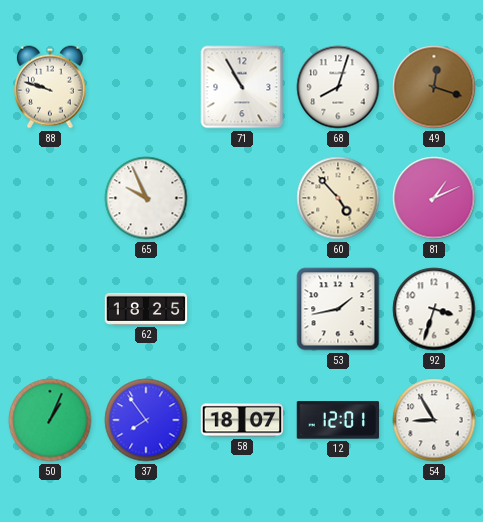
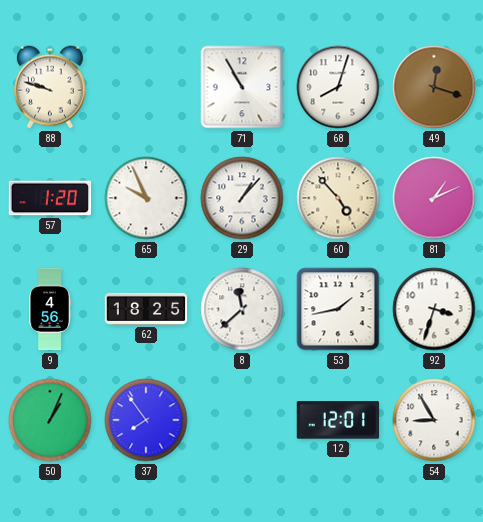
57: none -> 1:20 (50, 198)
29: none -> 1:07 (242, 198)
9: none -> 4:56 (49, 309)
8: none -> 11:38 (242, 309)
58: 18:07 -> none (242, 420)
